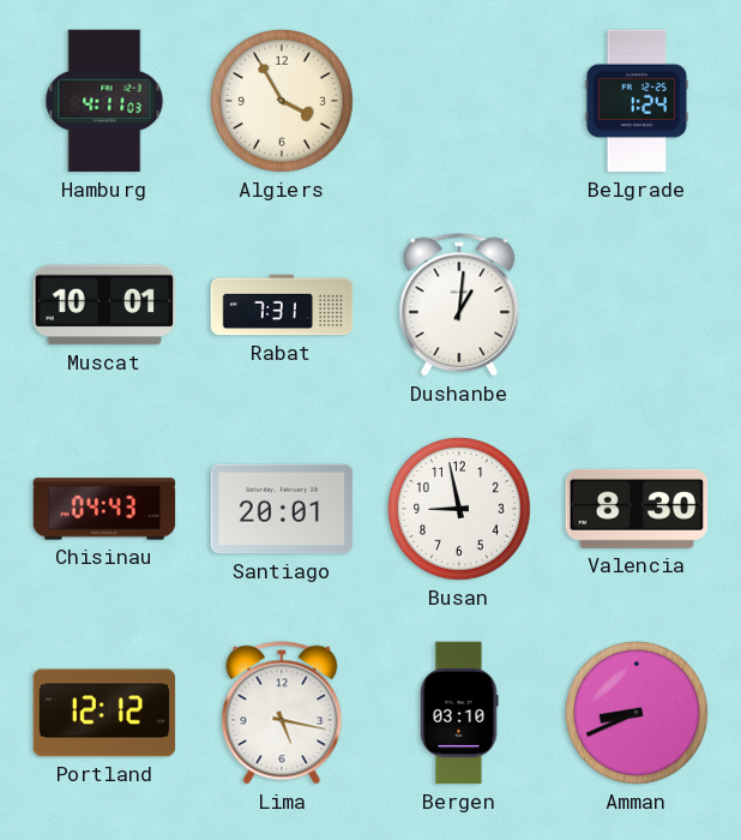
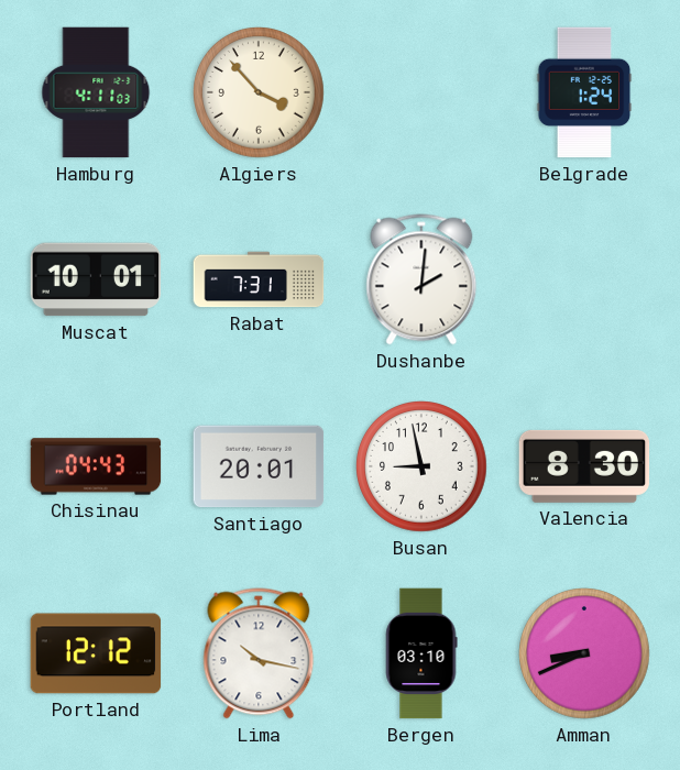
Algiers: 3:55 -> 3:53 (260, 94)
Dushanbe: 1:01 -> 2:01 (421, 279)
Lima: 5:17 -> 10:17 (259, 653)
